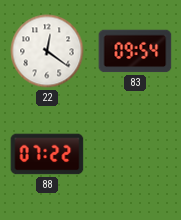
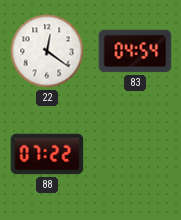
83: 09:54 -> 04:54 (135, 51)
